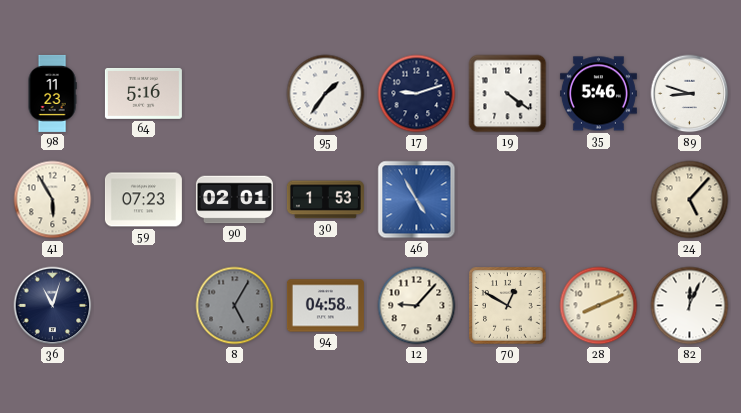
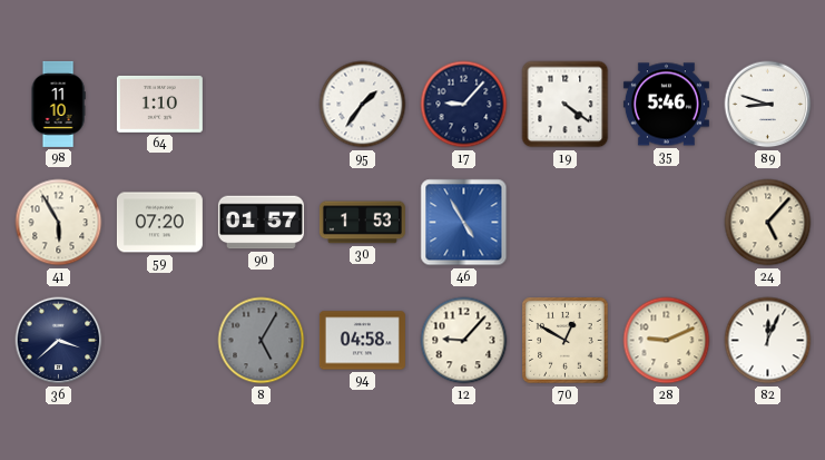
98: 11:23 -> 11:10 (58, 104)
64: 5:16 -> 1:10 (159, 104)
17: 9:12 -> 9:07 (464, 105)
59: 07:23 -> 07:20 (159, 223)
90: 02:01 -> 01:57 (261, 223)
36: 11:03 -> 3:38 (59, 341)
28: 8:11 -> 9:11 (667, 341)
